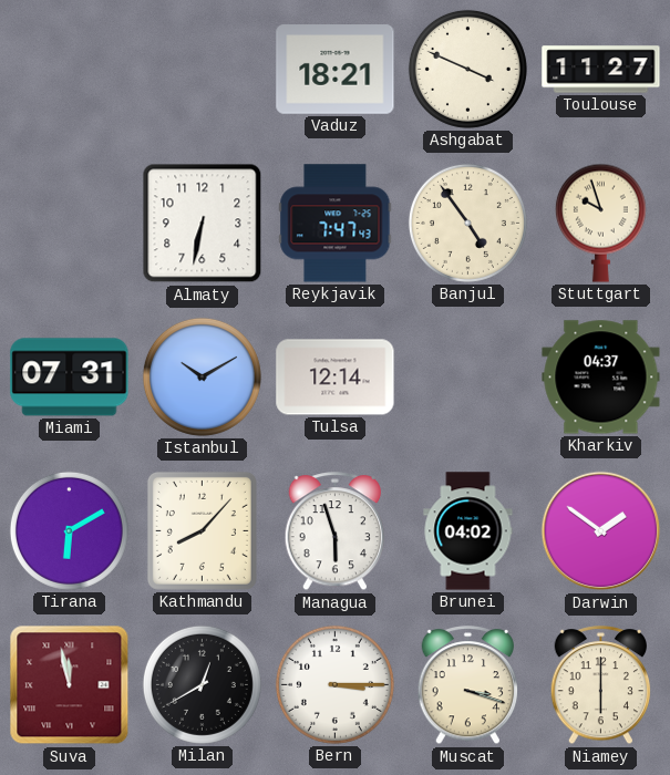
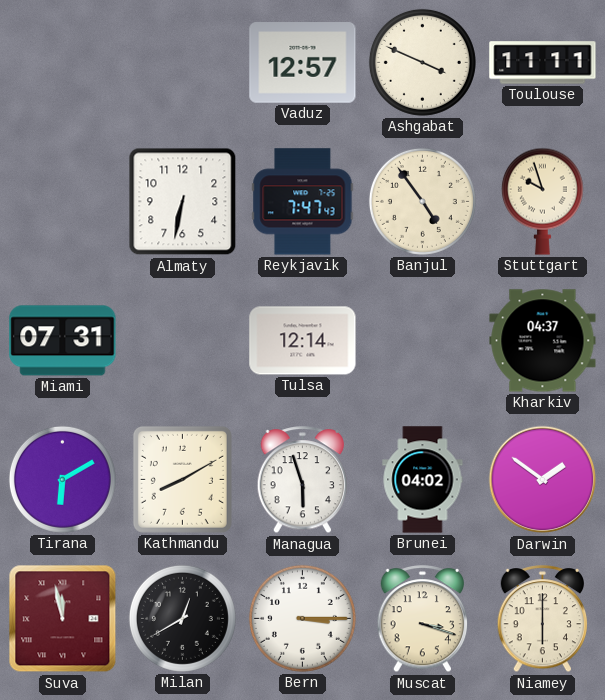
Vaduz: 18:21 -> 12:57 (303, 63)
Toulouse: 11:27 -> 11:11 (543, 63)
Istanbul: 10:10 -> none (202, 376)
Kathmandu: 8:07 -> 8:10 (182, 479)
